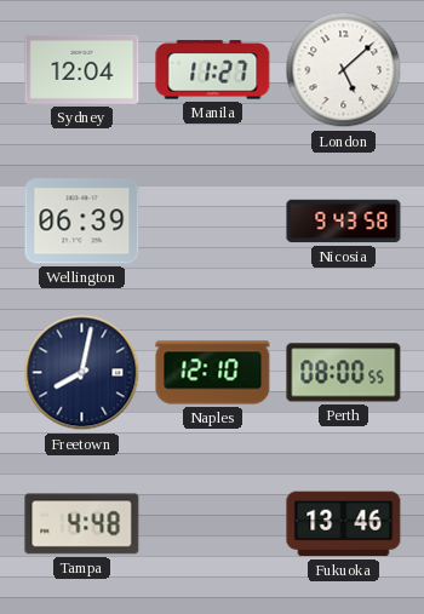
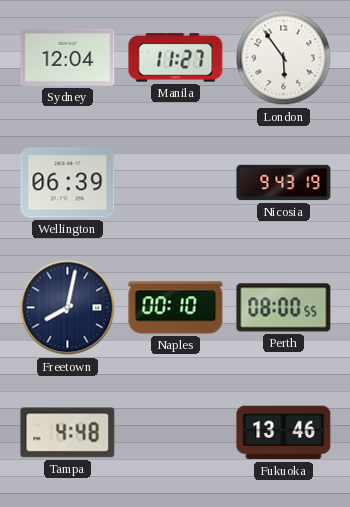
London: 5:08 -> 5:54 (284, 58)
Nicosia: 9:43:58 -> 9:43:19 (284, 183)
Naples: 12:10 -> 00:10 (176, 308)
